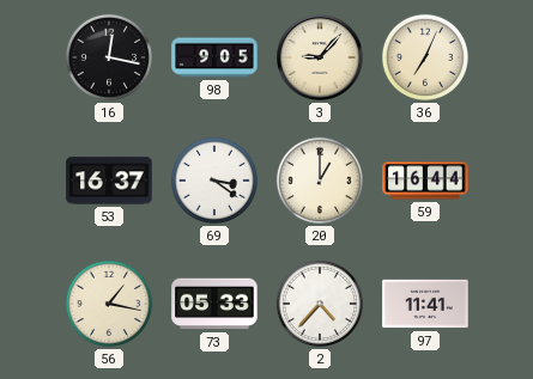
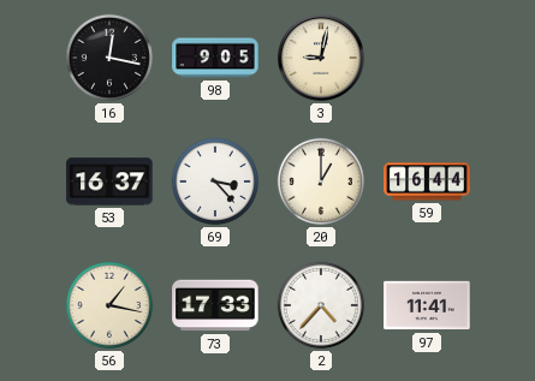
3: 9:07 -> 9:02 (321, 58)
36: 7:04 -> none (425, 57)
69: 3:21 -> 3:23 (215, 181)
73: 05:33 -> 17:33 (215, 305)
